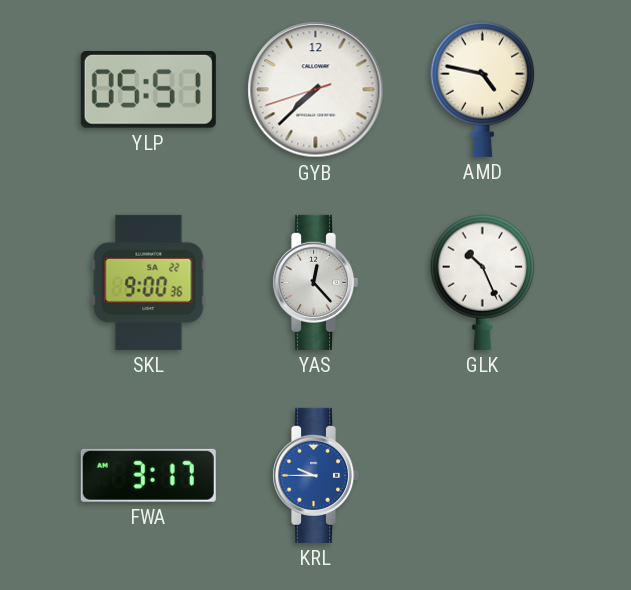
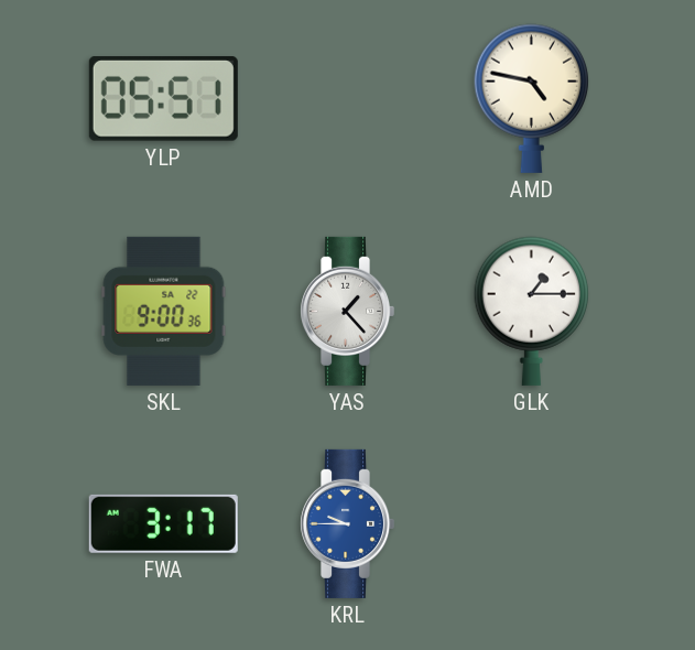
GYB: 7:37 -> none (316, 90)
YAS: 12:23 -> 1:23 (348, 311)
GLK: 10:26 -> 1:15 (532, 311)
